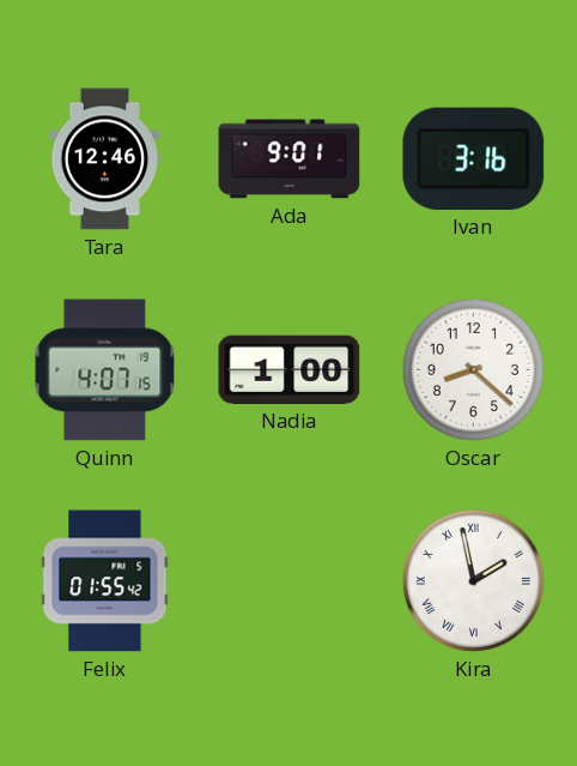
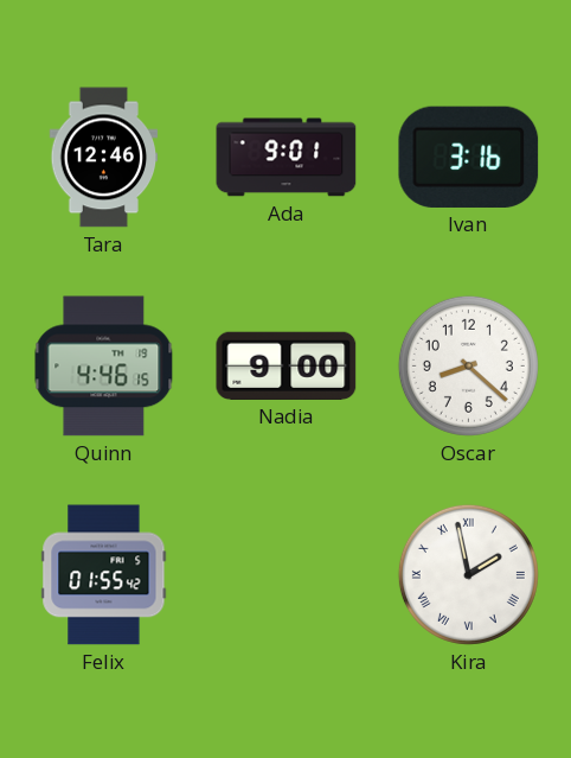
Quinn: 4:07 -> 4:46 (104, 367)
Nadia: 1:00 -> 9:00 (287, 365)
